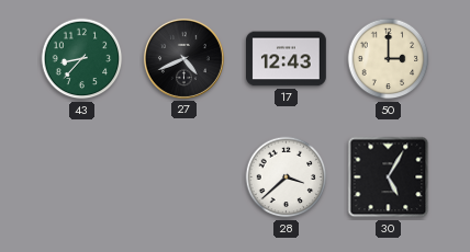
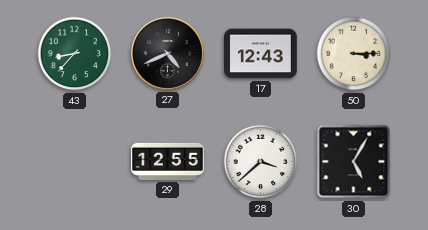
50: 3:00 -> 3:15 (354, 54)
29: none -> 12:55 (168, 161)
